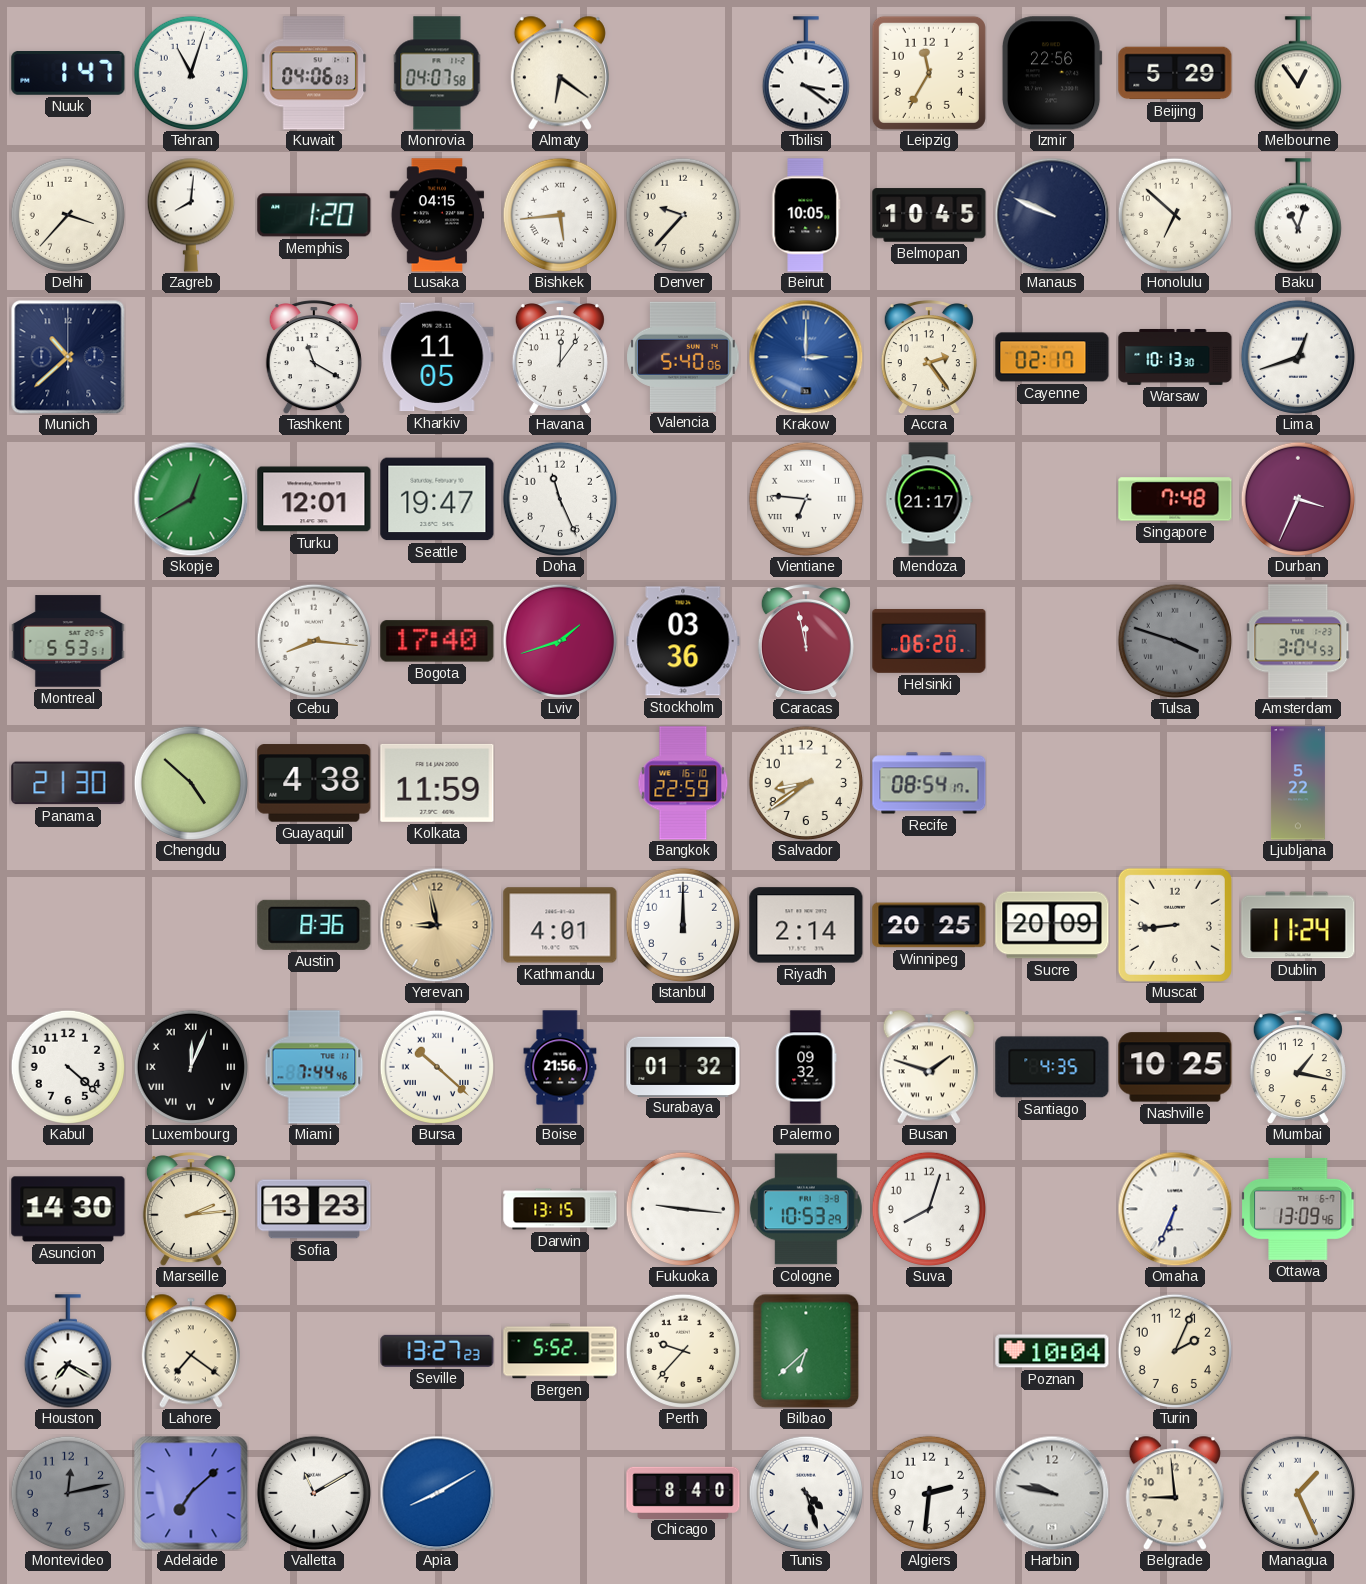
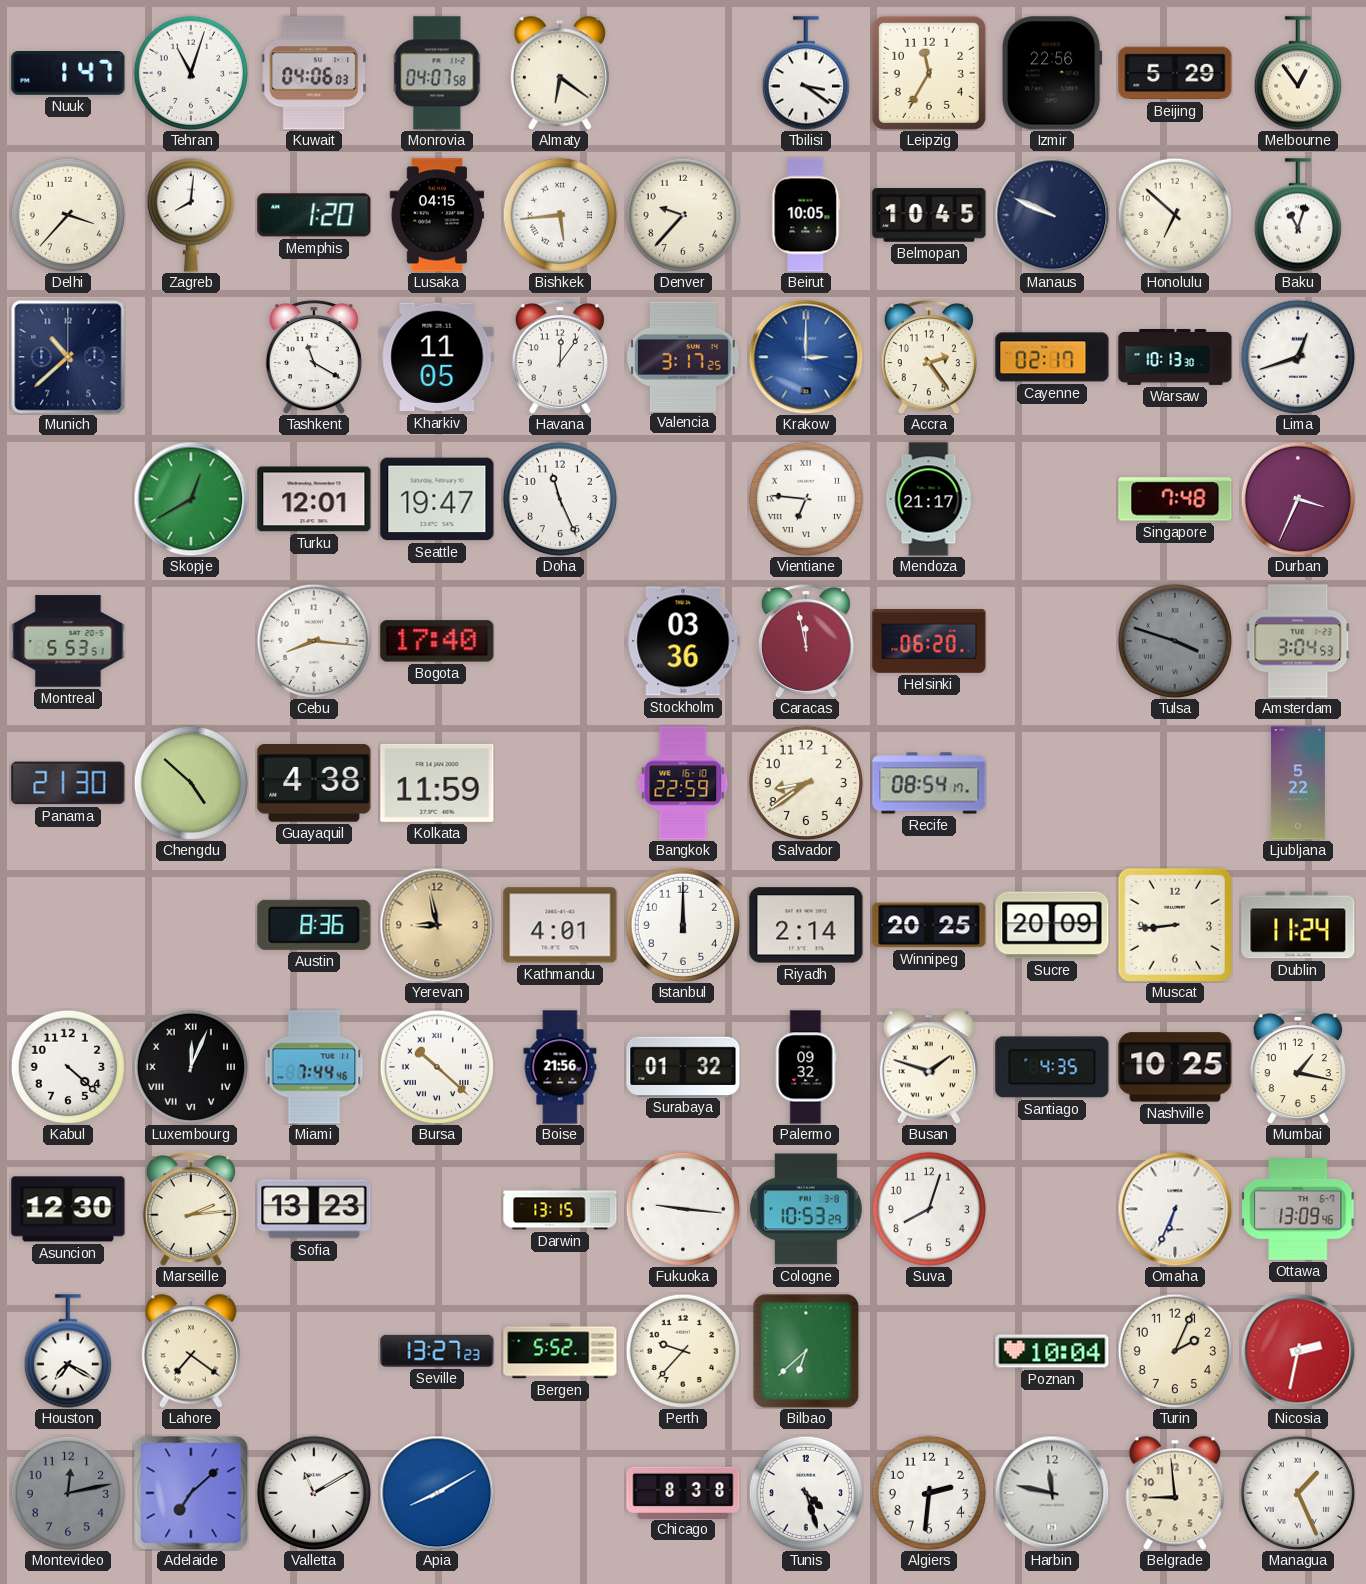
Valencia: 5:40 -> 3:17 (683, 356)
Lviv: 1:42 -> none (559, 640)
Asuncion: 14:30 -> 12:30 (68, 1209)
Nicosia: none -> 2:32 (1298, 1351)
Chicago: 8:40 -> 8:38 (683, 1492)
Harbin: 9:47 -> 11:47 (1052, 1493)
